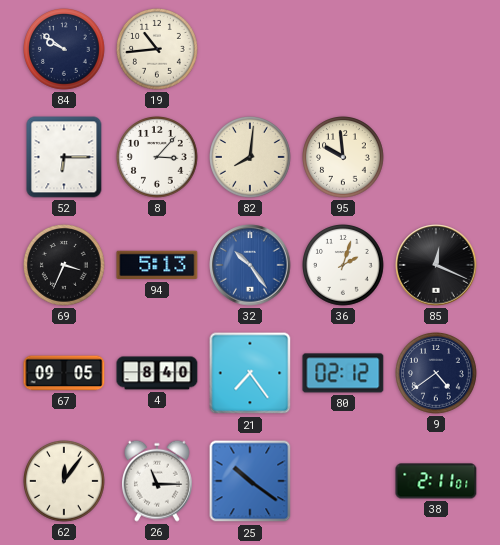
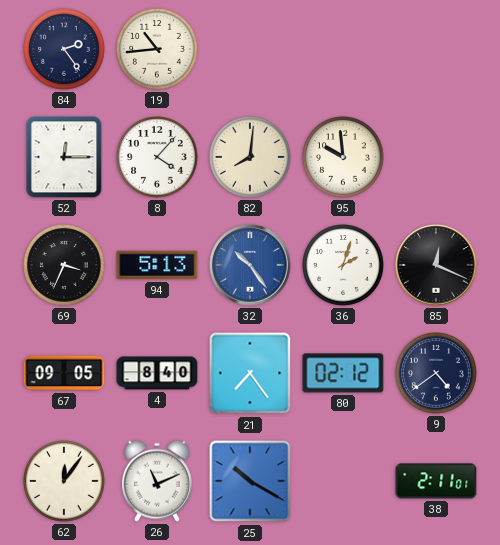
84: 9:51 -> 2:24 (65, 50)
52: 6:15 -> 12:15 (64, 157)
8: 3:07 -> 4:07 (158, 158)
26: 11:15 -> 11:11 (157, 481)
25: 10:21 -> 10:20 (250, 481)
